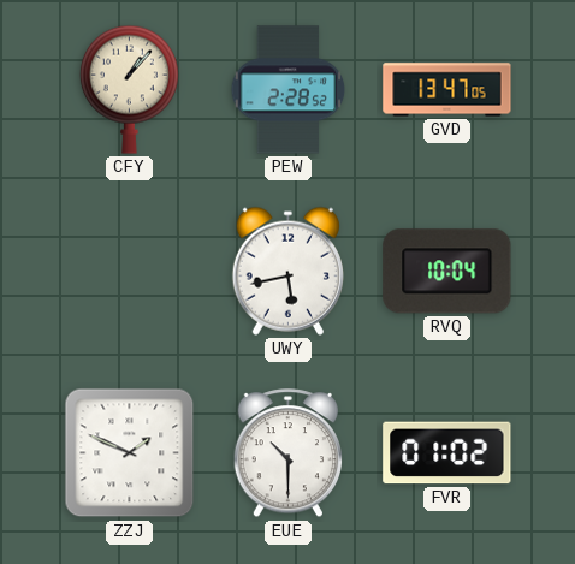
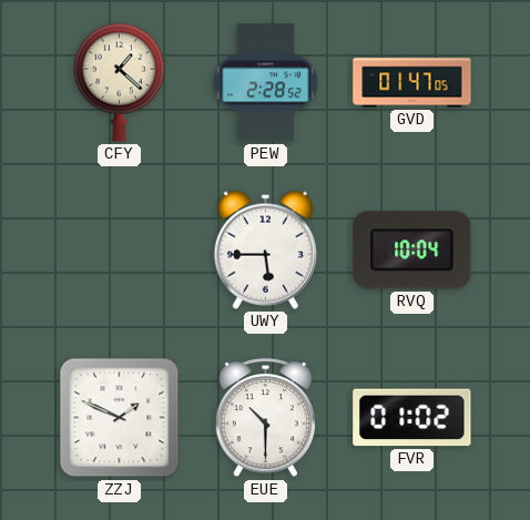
CFY: 1:07 -> 1:22 (119, 82)
GVD: 13:47 -> 01:47 (412, 83)
UWY: 5:43 -> 5:45 (265, 249)
